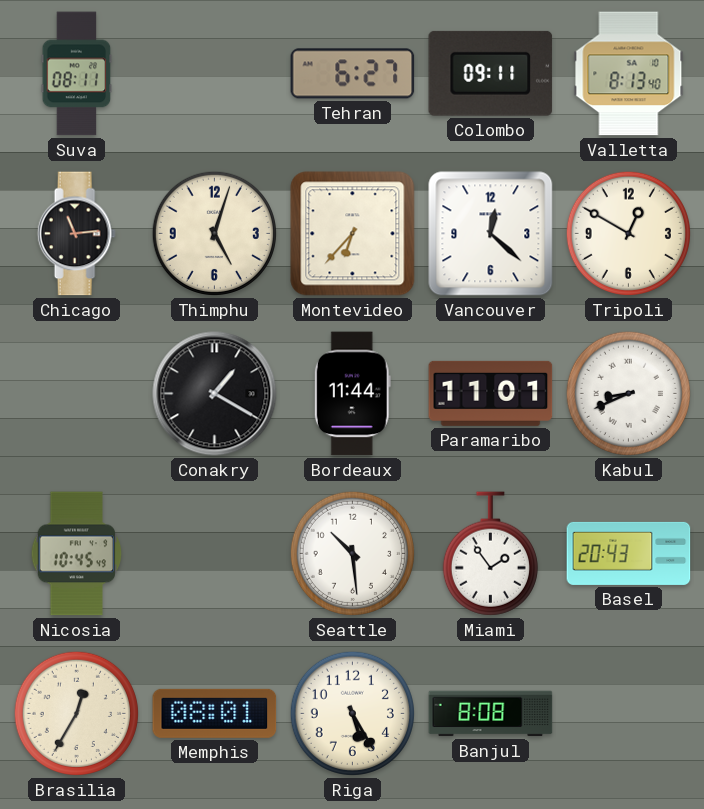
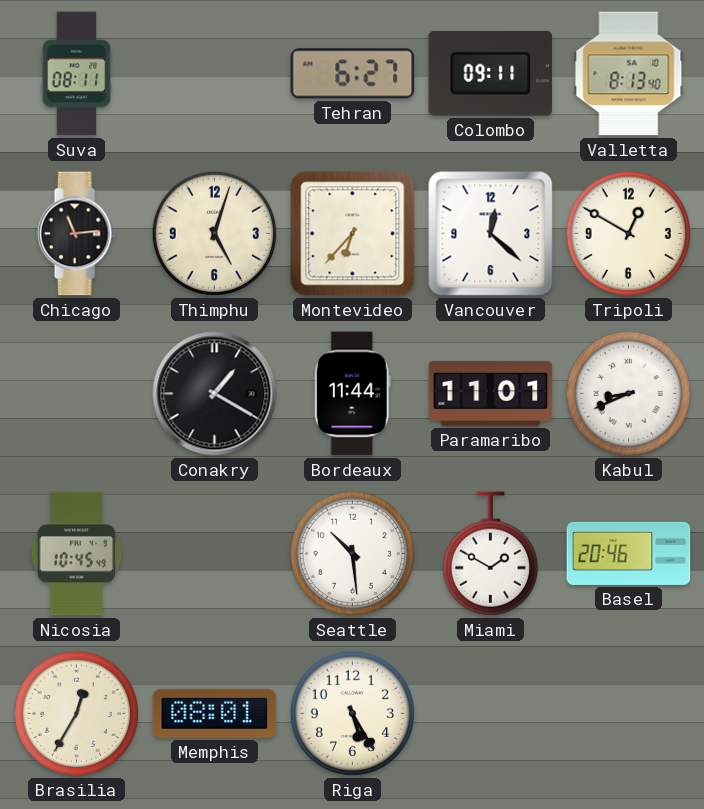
Miami: 1:54 -> 1:50 (490, 554)
Basel: 20:43 -> 20:46 (629, 553)
Banjul: 8:08 -> none (491, 714)
